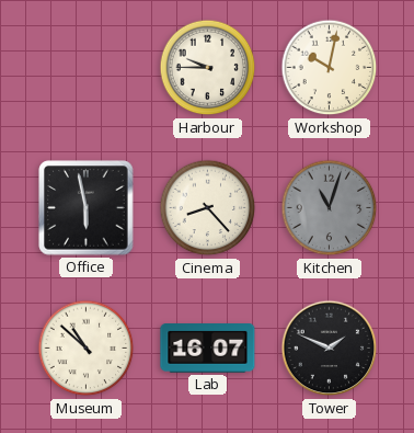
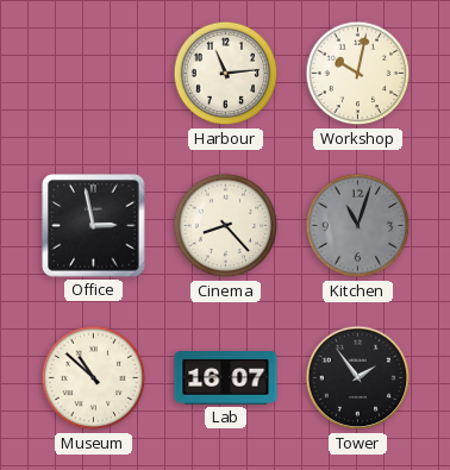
Harbour: 9:45 -> 11:14 (226, 74)
Office: 5:58 -> 2:58 (94, 226)
Tower: 1:49 -> 1:54 (358, 378)
